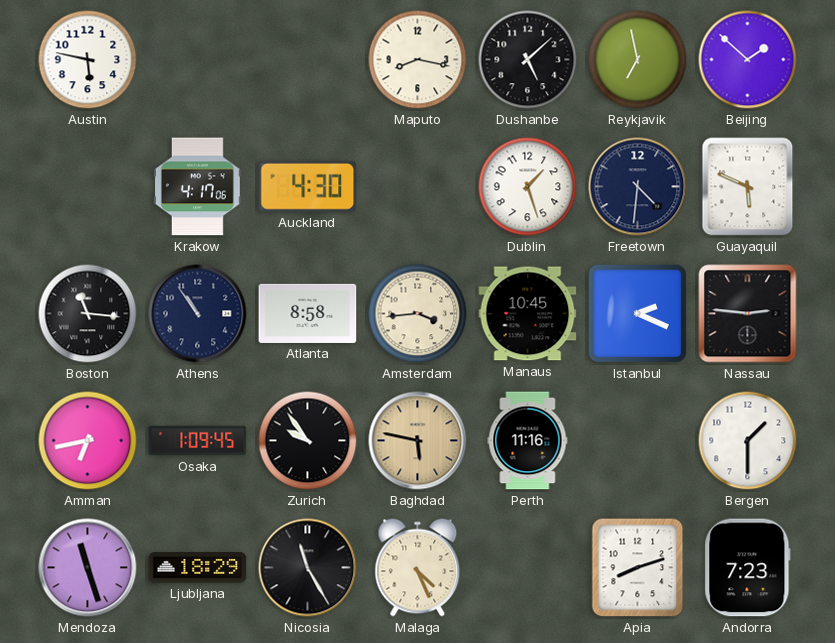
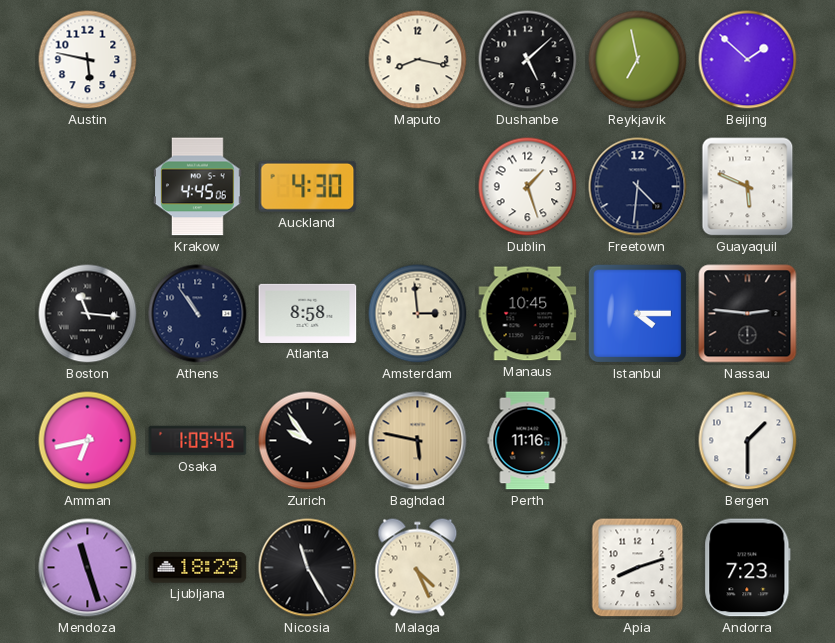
Krakow: 4:17 -> 4:45 (198, 187)
Amsterdam: 3:44 -> 2:59 (418, 314)
Istanbul: 2:19 -> 4:15 (638, 314)
